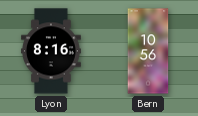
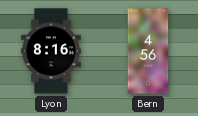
Bern: 10:56 -> 4:56 (148, 51)
